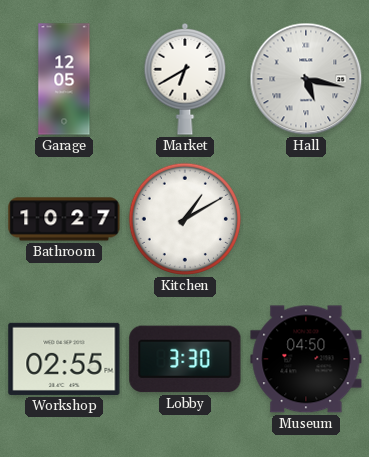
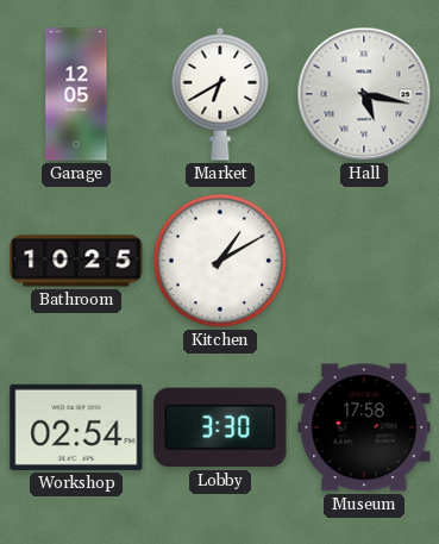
Bathroom: 10:27 -> 10:25 (76, 261)
Workshop: 02:55 -> 02:54 (76, 427)
Museum: 04:50 -> 17:58 (364, 427)
